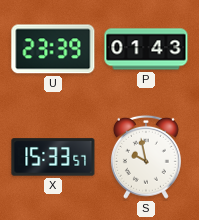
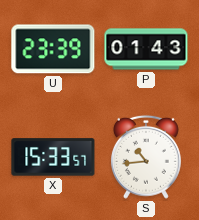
S: 9:58 -> 10:44 (146, 157)
